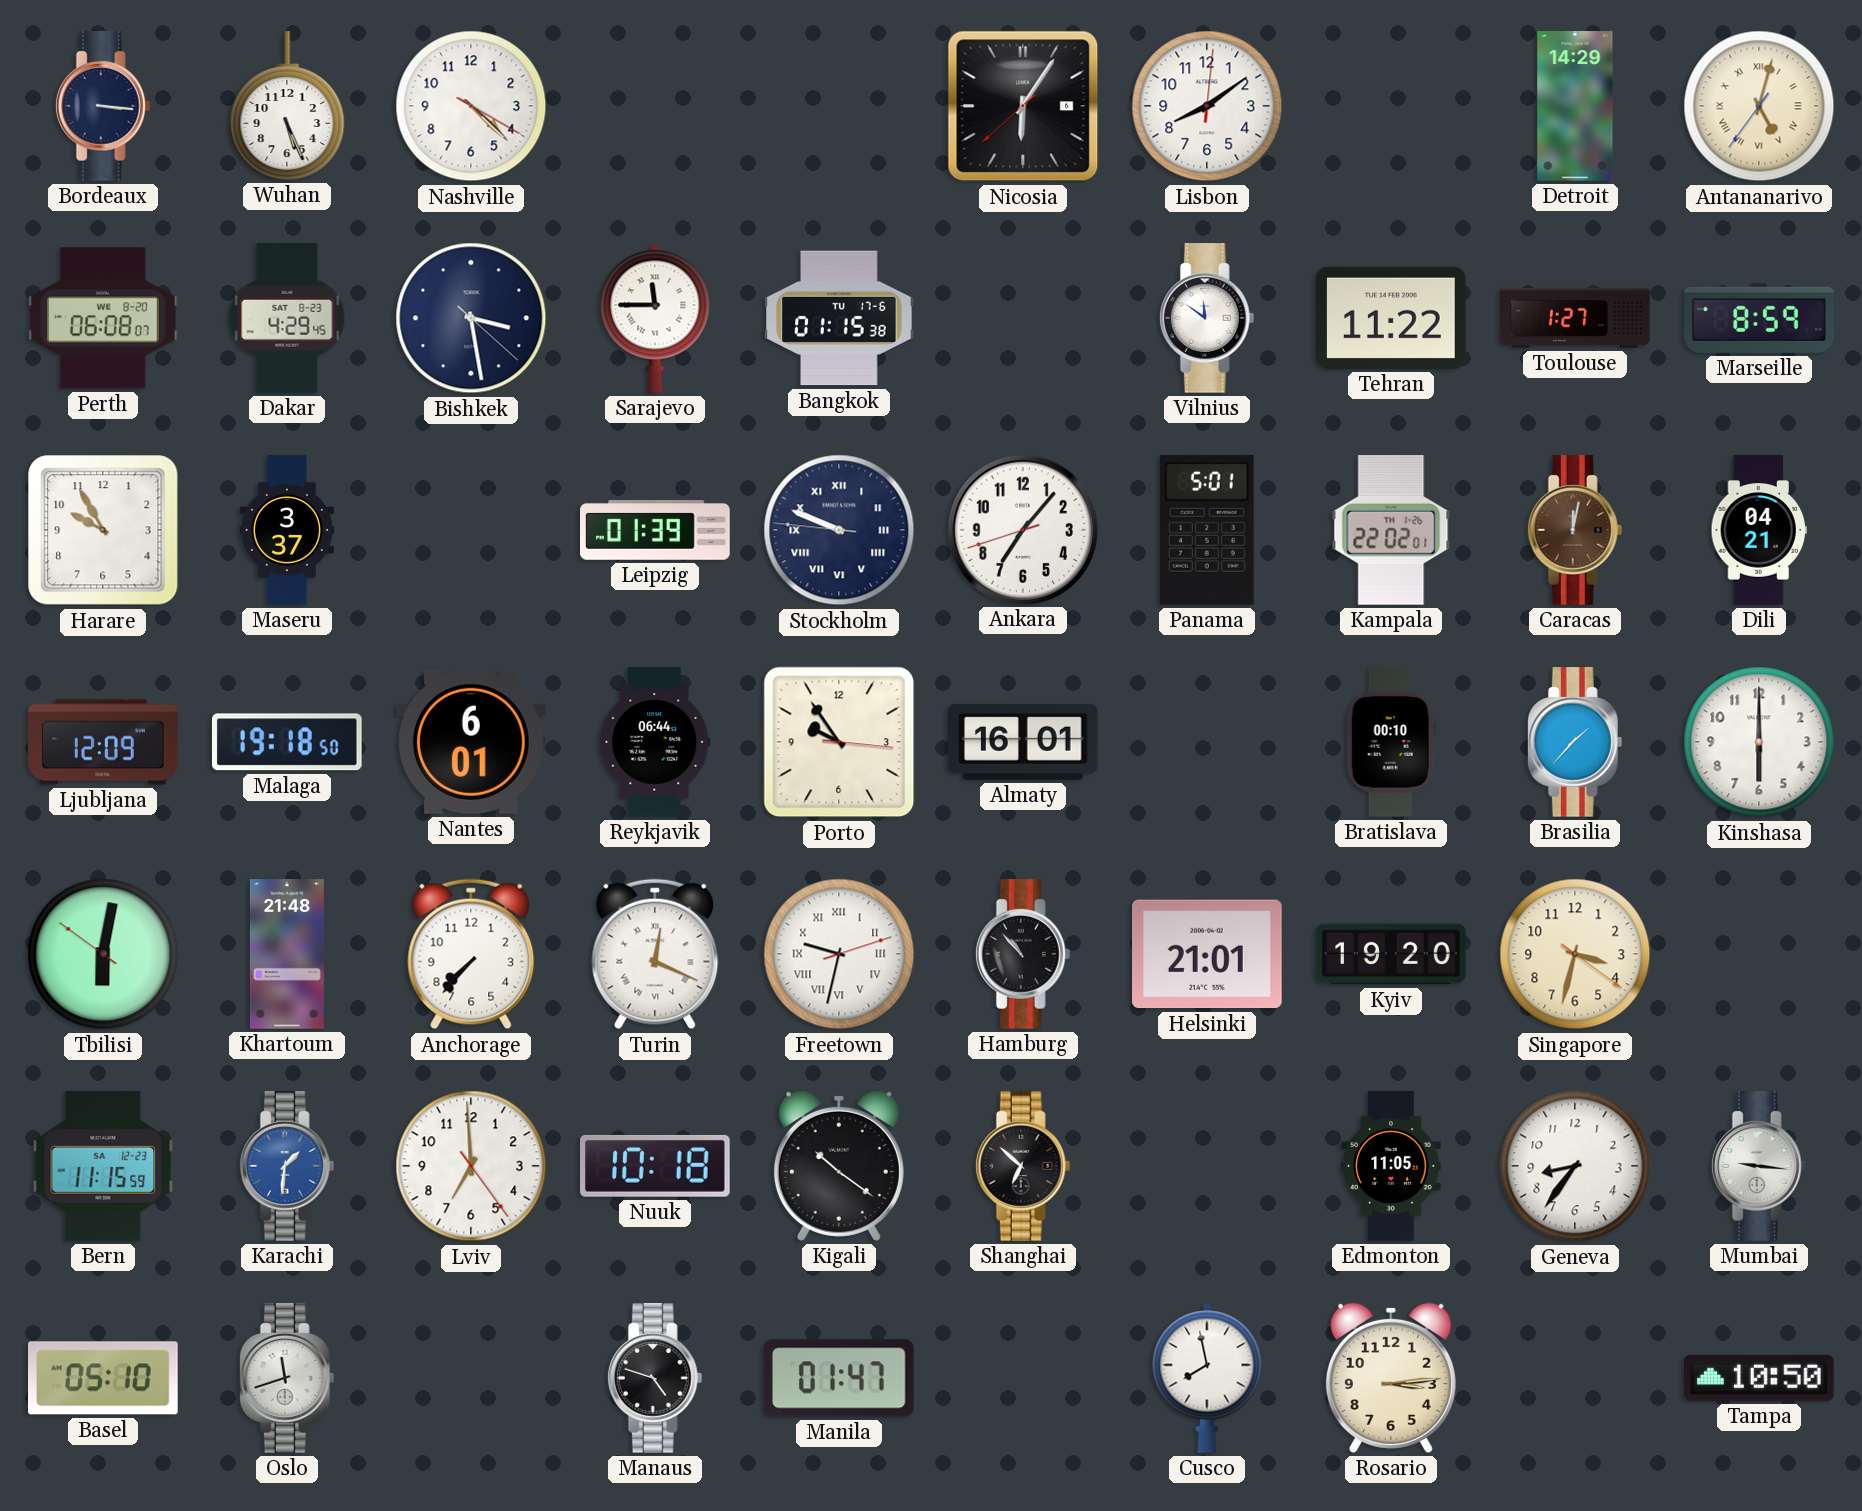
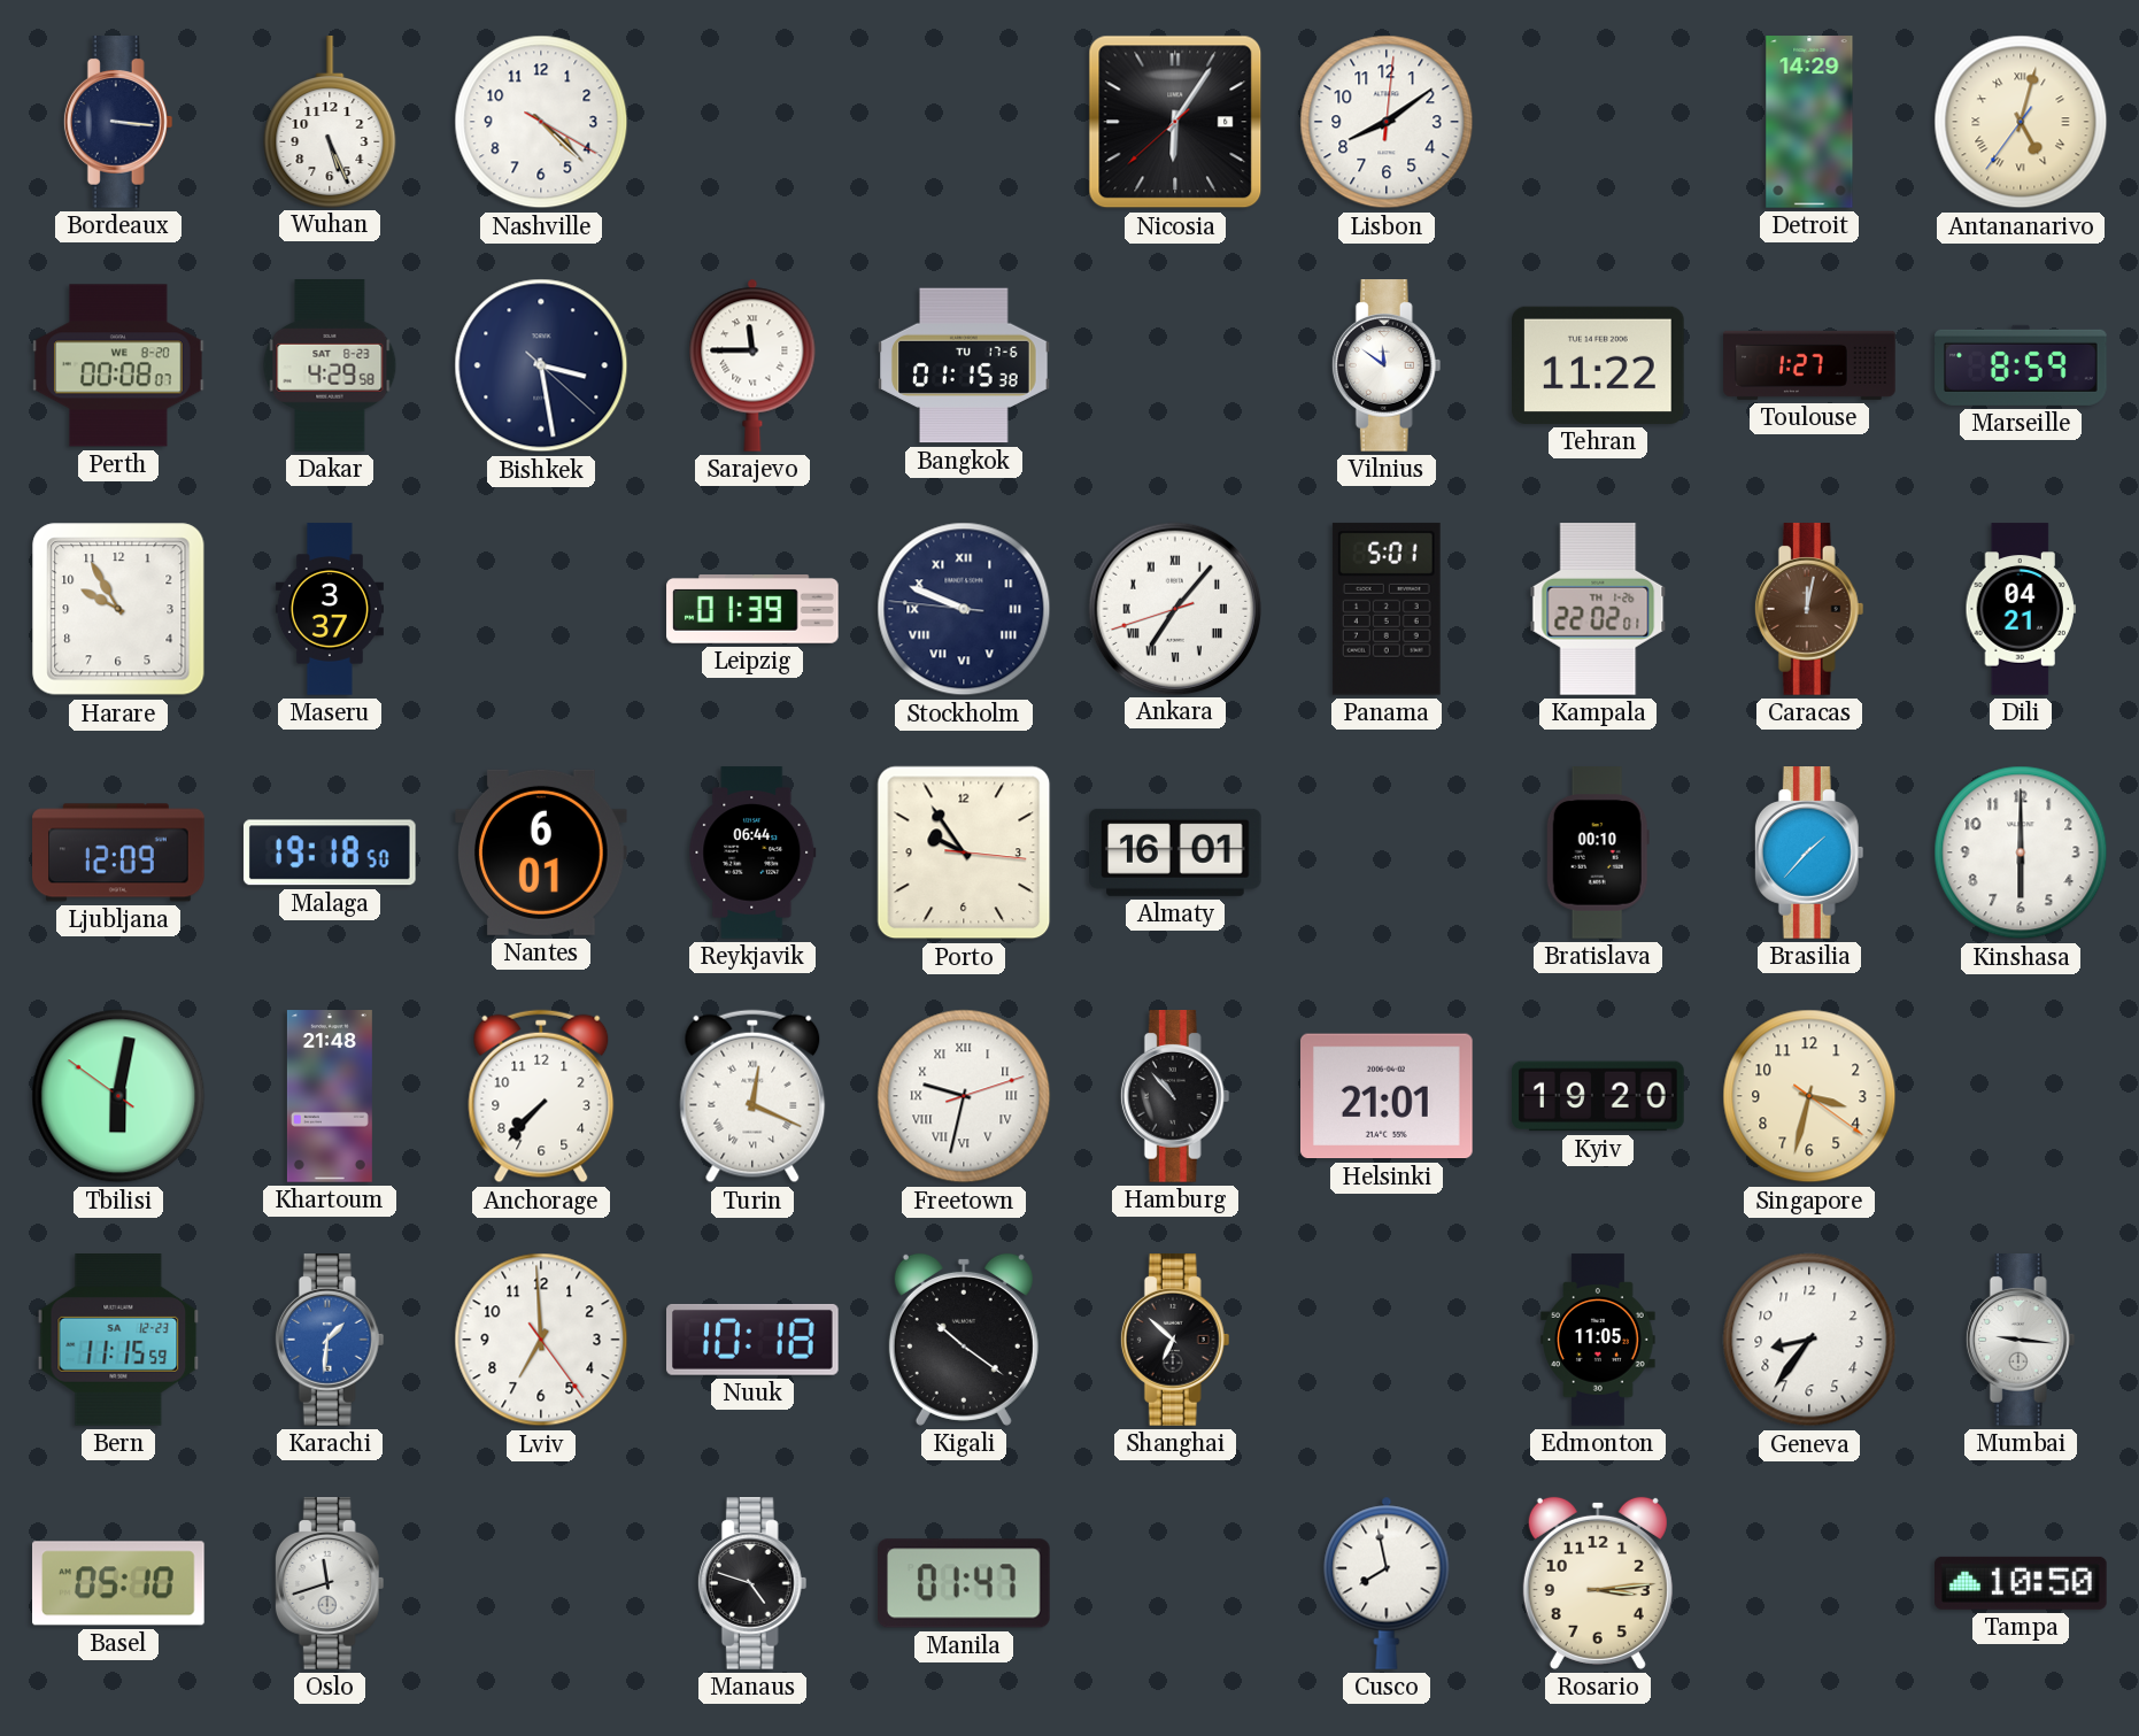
Perth: 06:08 -> 00:08 (118, 365)
Dakar: 4:29:45 -> 4:29:58 (330, 365)
Ankara numerals: Arabic -> Roman (1174, 608)
